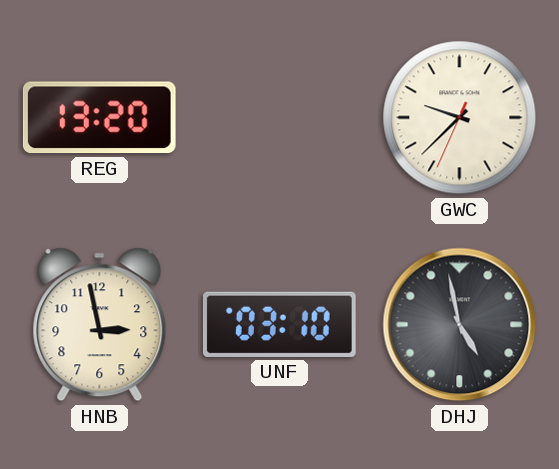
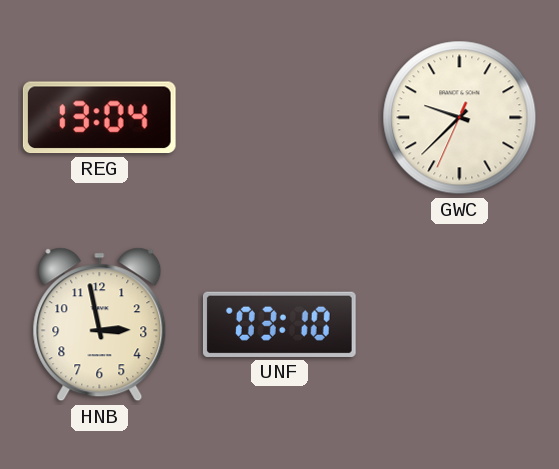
REG: 13:20 -> 13:04 (99, 118)
DHJ: 4:58 -> none (460, 325)
